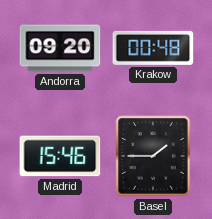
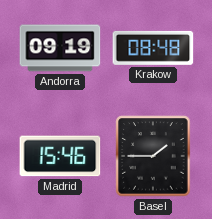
Andorra: 09:20 -> 09:19 (60, 48)
Krakow: 00:48 -> 08:48 (153, 48)
